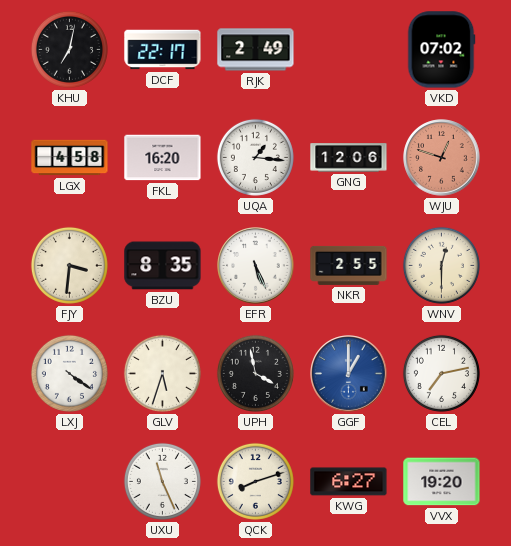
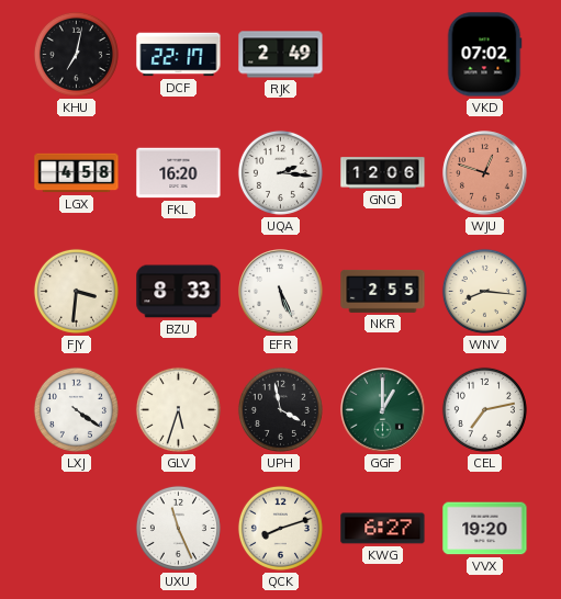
UQA: 1:16 -> 2:16 (280, 172)
BZU: 8:35 -> 8:33 (179, 292)
WNV: 12:30 -> 8:16 (484, 291)
GGF dial: blue -> green (383, 410)
